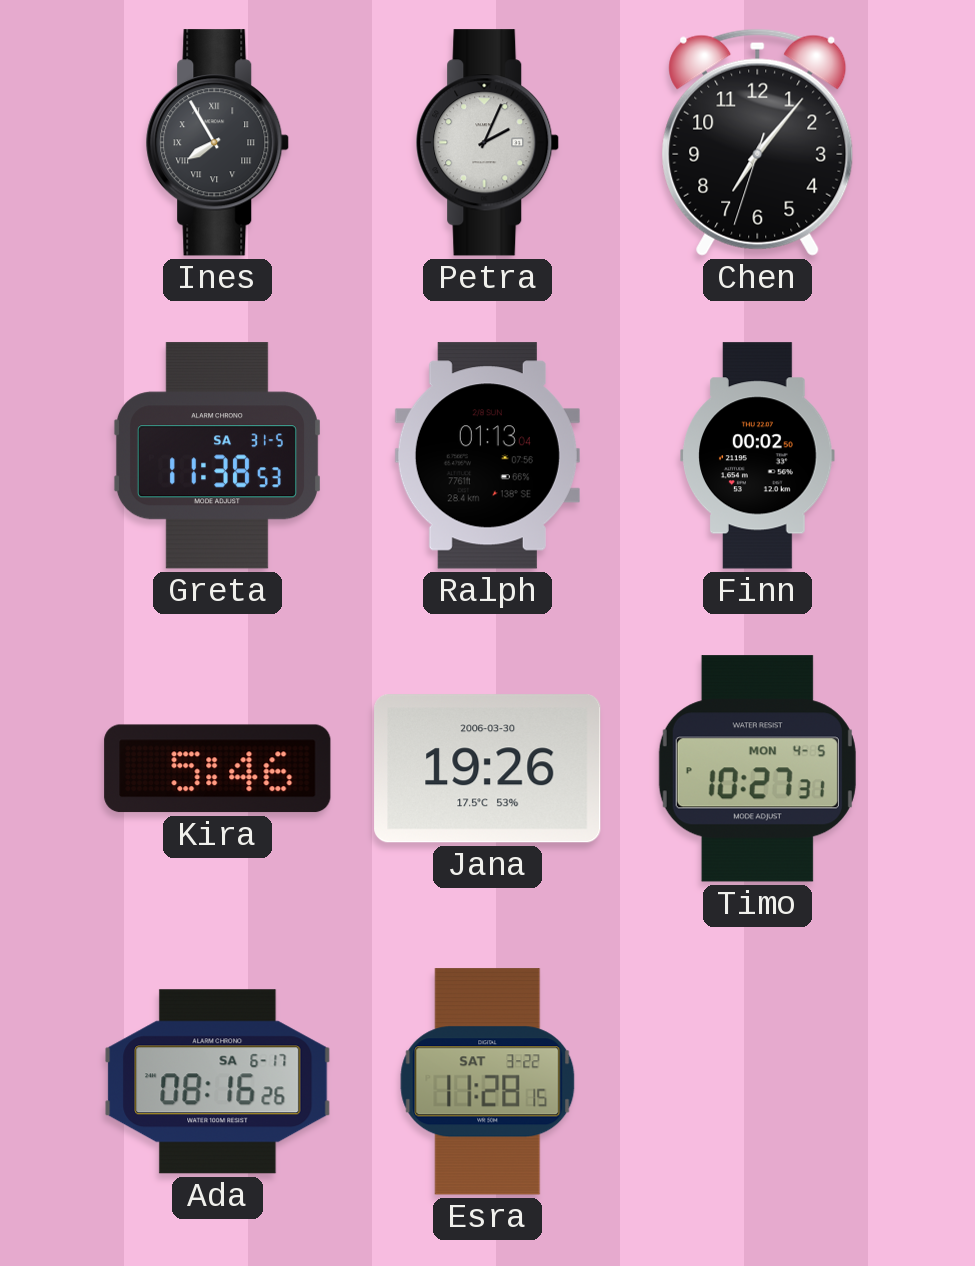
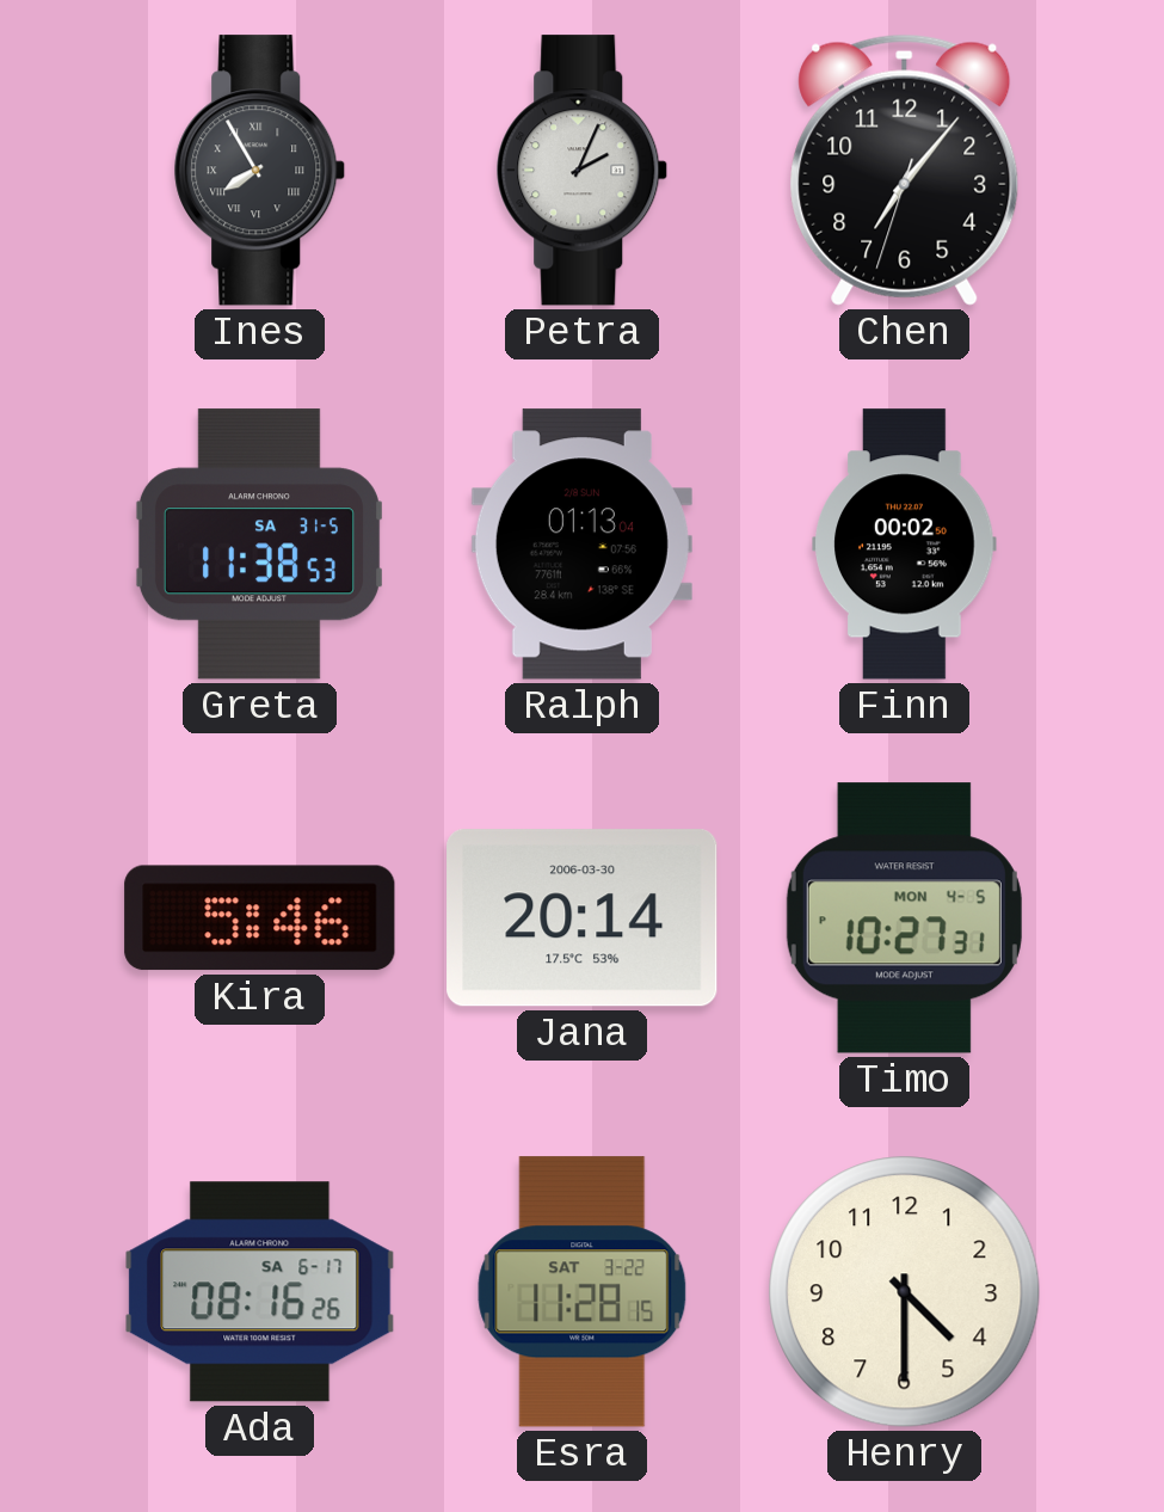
Jana: 19:26 -> 20:14 (583, 918)
Henry: none -> 4:30 (905, 1292)
